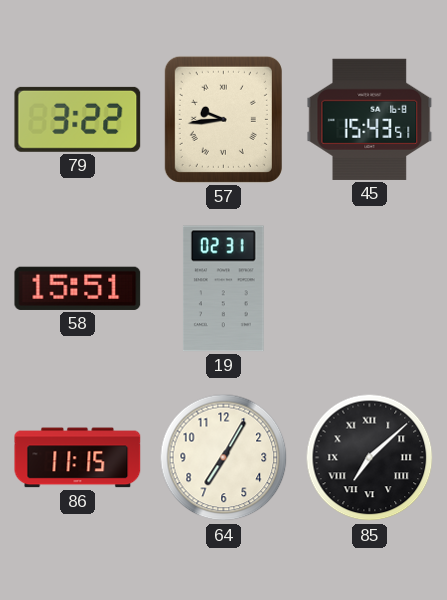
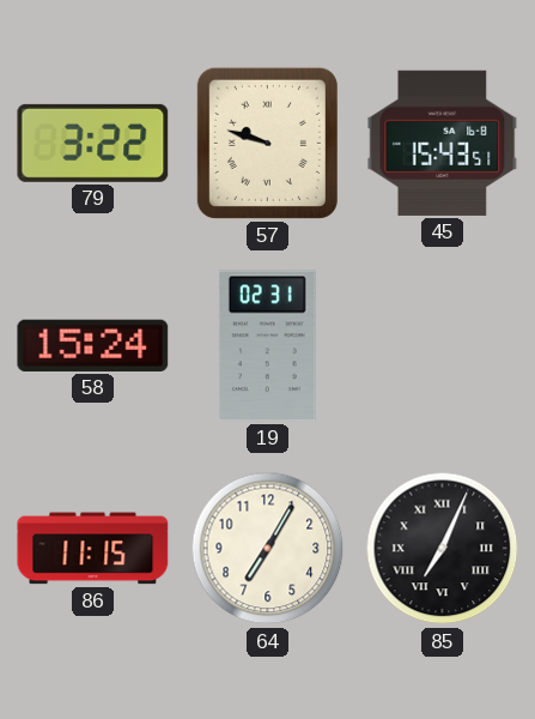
57: 9:44 -> 9:48 (267, 143)
58: 15:51 -> 15:24 (93, 345)
85: 7:08 -> 7:04 (443, 549)
